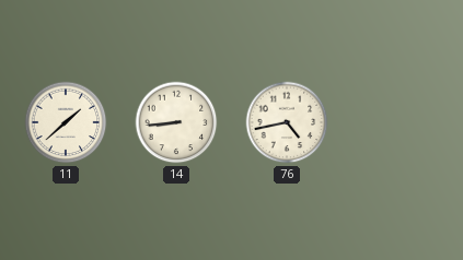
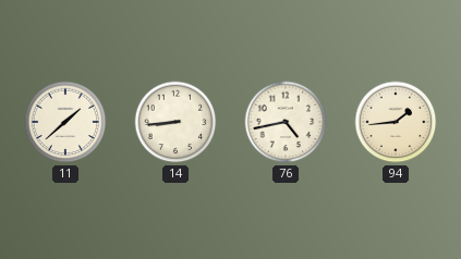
94: none -> 1:44 (396, 122)
